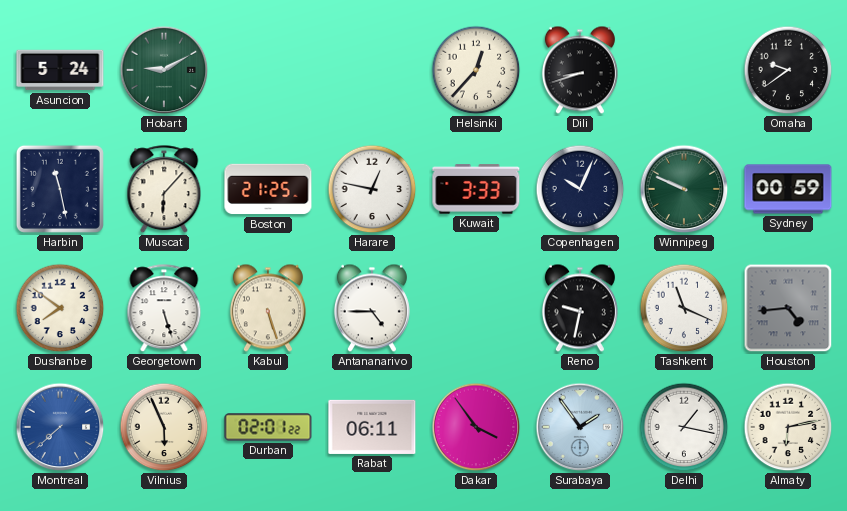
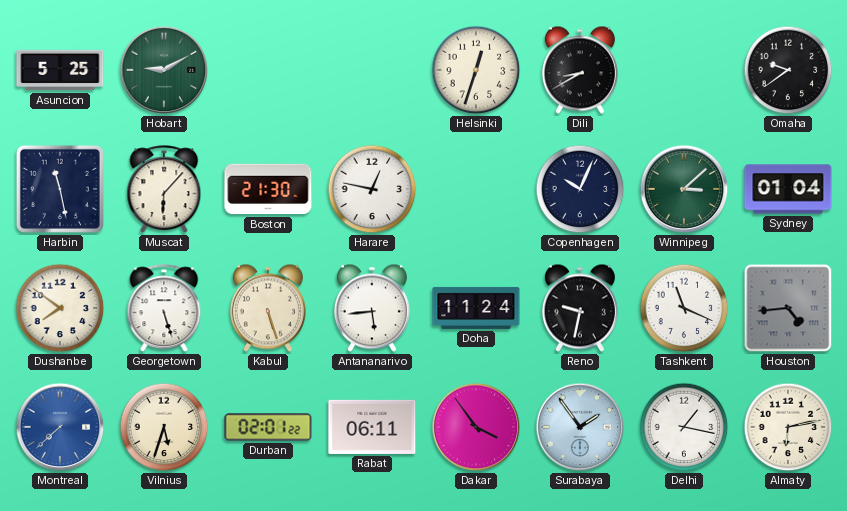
Asuncion: 5:24 -> 5:25 (60, 70)
Helsinki: 12:37 -> 12:33 (476, 70)
Dili: 8:42 -> 8:40 (580, 70)
Boston: 21:25 -> 21:30 (268, 189)
Kuwait: 3:33 -> none (476, 189)
Winnipeg: 9:49 -> 3:08 (684, 189)
Sydney: 00:59 -> 01:04 (788, 189)
Antananarivo: 4:45 -> 5:44 (372, 308)
Doha: none -> 11:24 (476, 308)
Vilnius: 5:56 -> 5:33 (164, 427)
